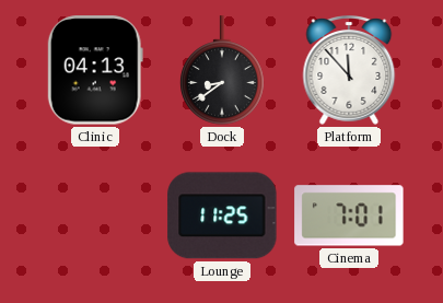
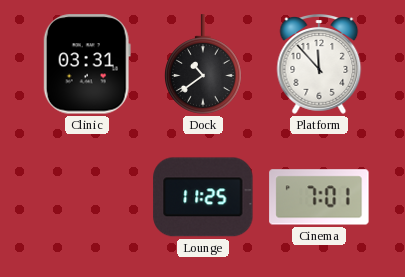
Clinic: 04:13 -> 03:31 (87, 64)
Dock: 8:39 -> 10:39 (204, 64)
